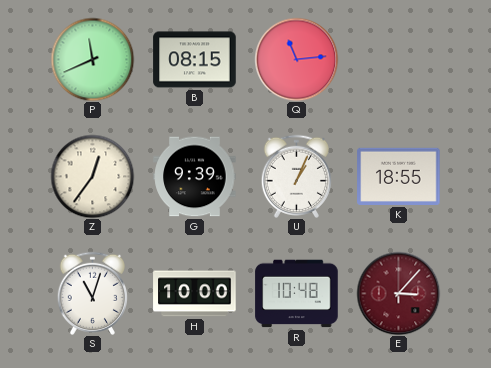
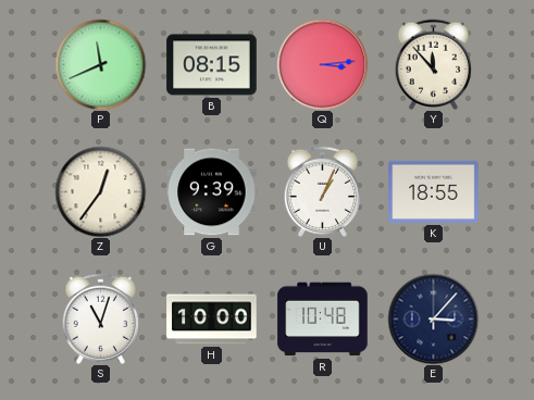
Q: 11:14 -> 3:14 (322, 64)
Y: none -> 11:53 (433, 64)
E dial: burgundy -> navy (433, 318)
